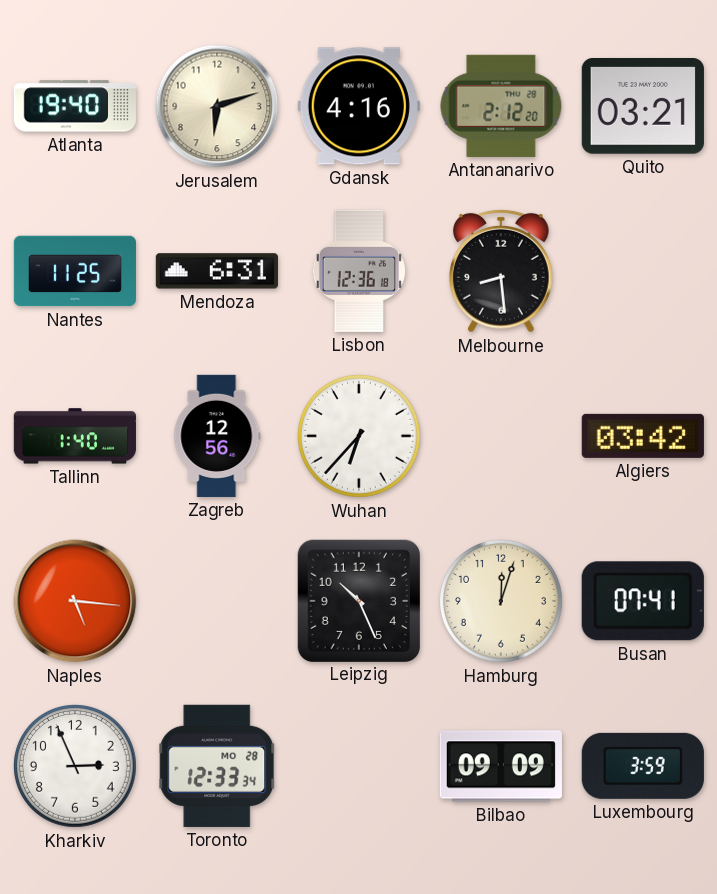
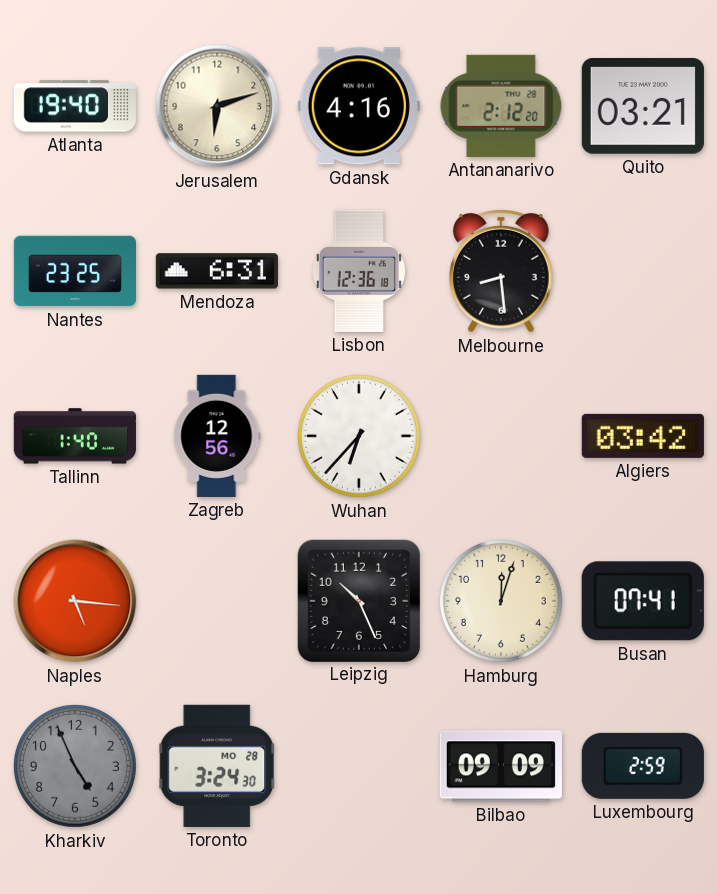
Nantes: 11:25 -> 23:25 (75, 271)
Kharkiv: 2:56 -> 4:56 (75, 766)
Kharkiv dial: white -> grey (75, 766)
Toronto: 12:33 -> 3:24 (218, 766)
Luxembourg: 3:59 -> 2:59 (643, 766)
